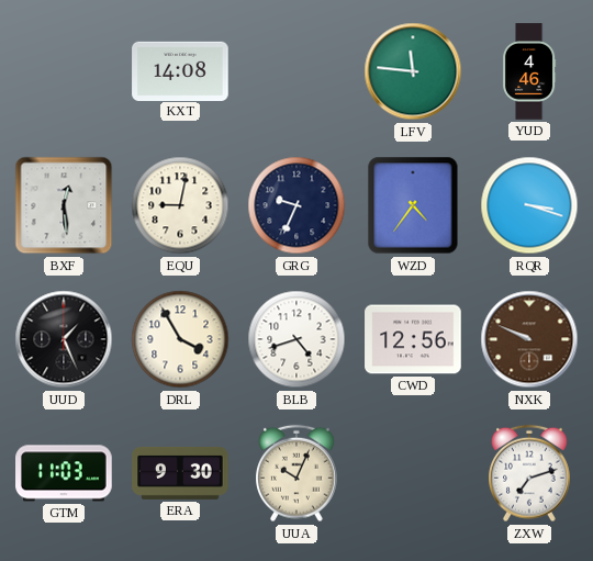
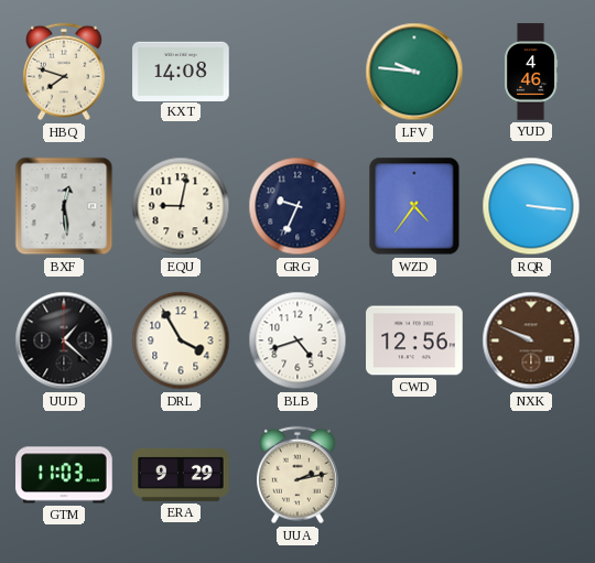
HBQ: none -> 7:48 (65, 72)
LFV: 11:46 -> 9:46 (414, 72)
RQR: 3:18 -> 3:16 (531, 206)
UUD: 1:26 -> 1:22 (64, 340)
ERA: 9:30 -> 9:29 (181, 475)
UUA: 10:04 -> 2:13 (299, 475)
ZXW: 7:12 -> none (530, 473)
